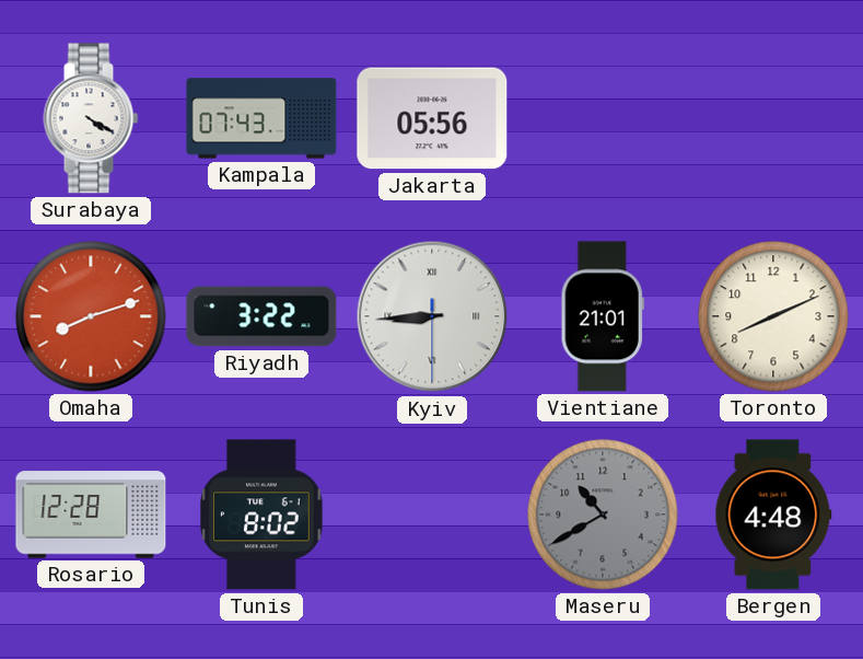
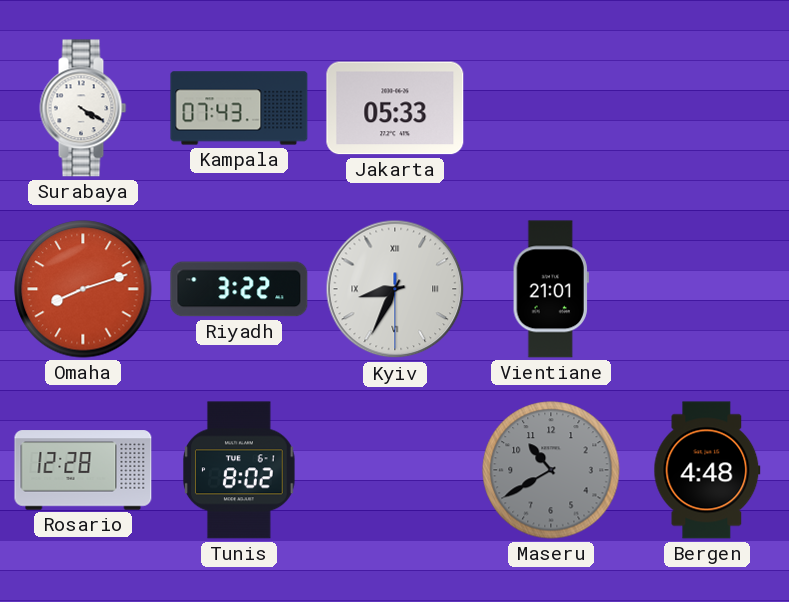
Jakarta: 05:56 -> 05:33 (395, 108)
Kyiv: 8:44 -> 8:34 (395, 289)
Toronto: 8:11 -> none (773, 316)
